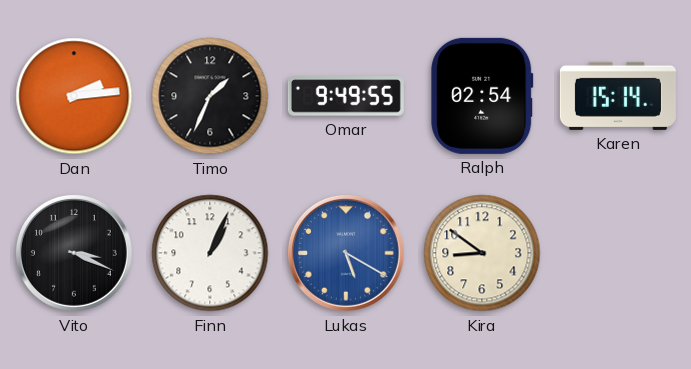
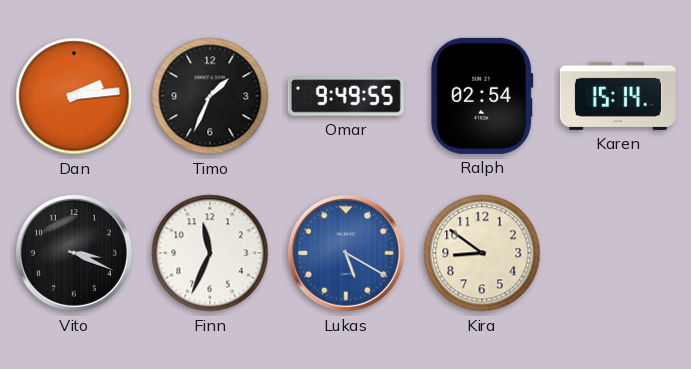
Finn: 1:04 -> 11:34 (210, 253)
